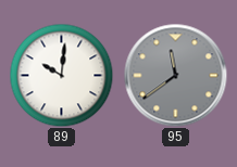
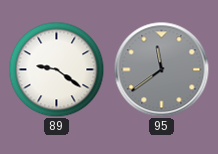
89: 10:01 -> 9:21 (56, 69)
